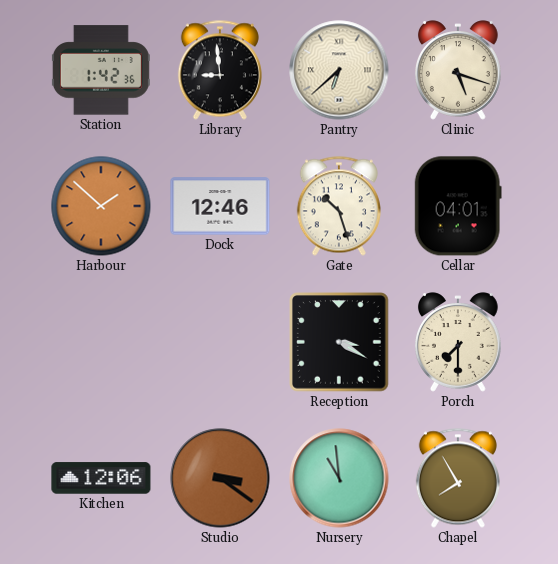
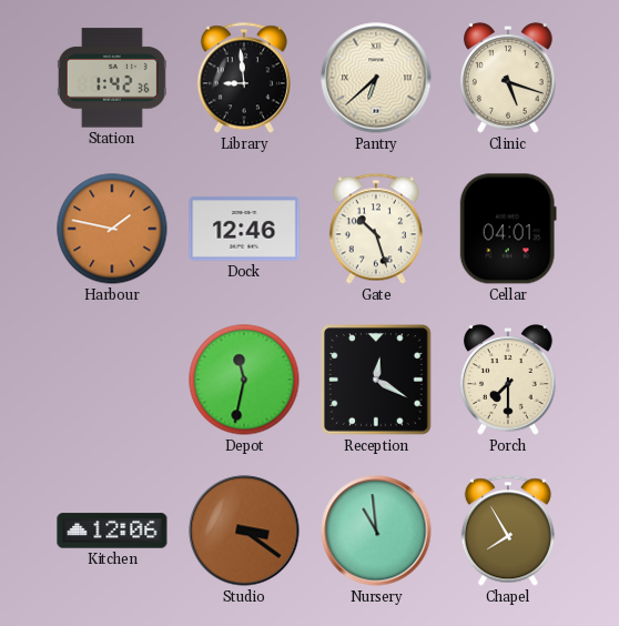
Harbour: 1:52 -> 1:47 (112, 229)
Depot: none -> 11:32 (244, 380)
Reception: 3:20 -> 12:20 (376, 380)
